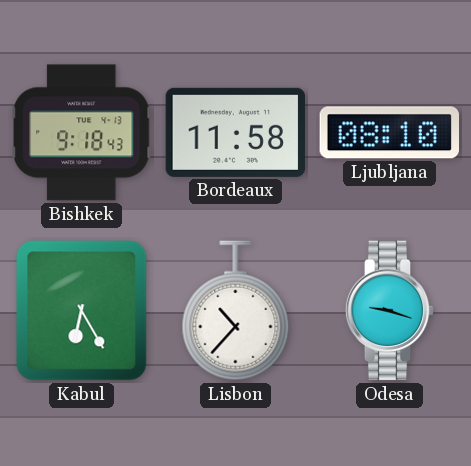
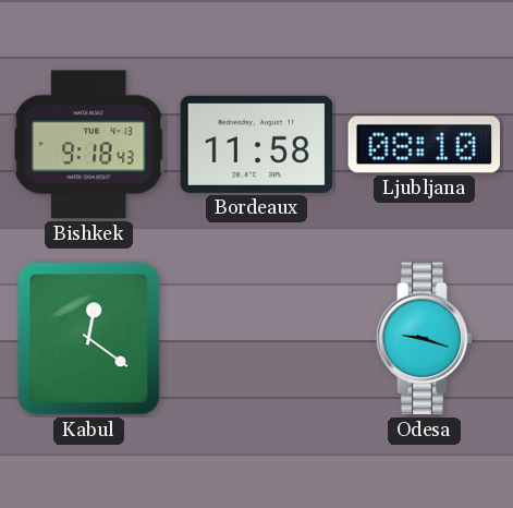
Kabul: 6:25 -> 12:21 (89, 339)
Lisbon: 10:37 -> none (236, 311)
